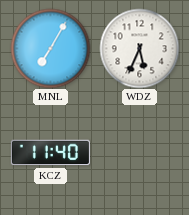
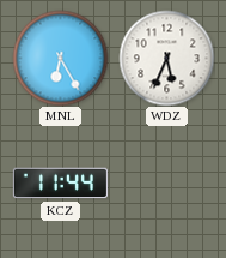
MNL: 7:05 -> 6:25 (60, 58)
KCZ: 11:40 -> 11:44 (60, 184)
